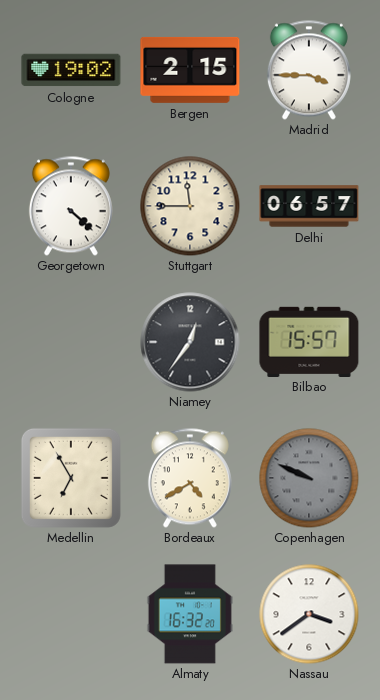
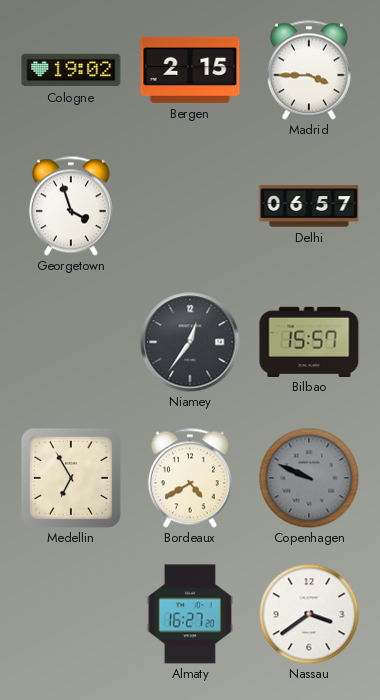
Georgetown: 4:22 -> 3:57 (71, 206)
Stuttgart: 11:45 -> none (190, 206)
Almaty: 16:32 -> 16:27 (190, 614)
